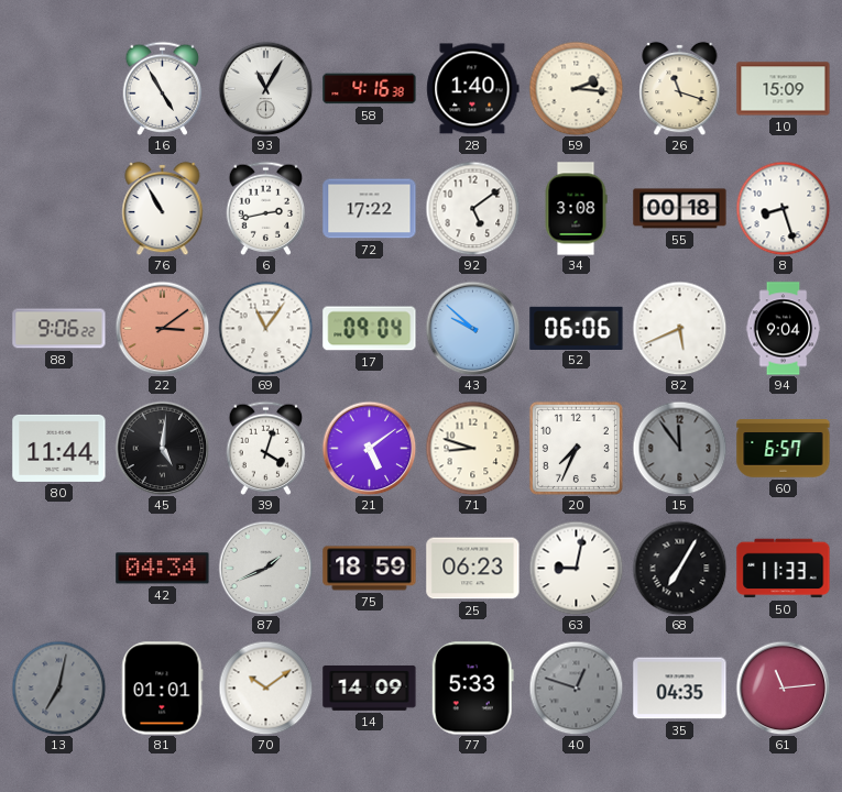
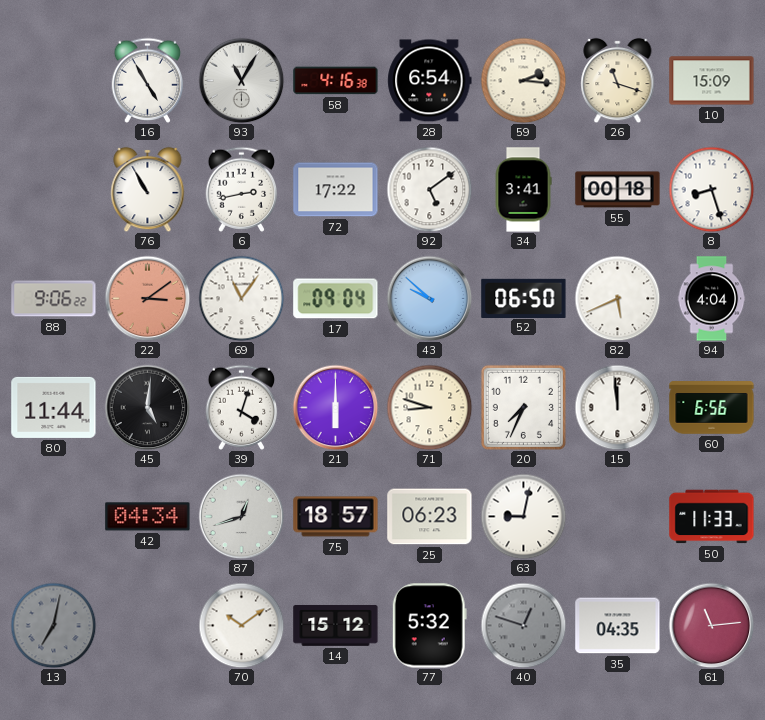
28: 1:40 -> 6:54 (430, 81)
34: 3:08 -> 3:41 (523, 190)
52: 06:06 -> 06:50 (524, 298)
94: 9:04 -> 4:04 (712, 299)
21: 5:09 -> 6:00 (335, 407)
15: 11:54 -> 11:59 (617, 407)
15 dial: grey -> white (617, 407)
60: 6:57 -> 6:56 (712, 408)
87: 1:41 -> 12:42 (241, 516)
75: 18:59 -> 18:57 (336, 517)
68: 7:05 -> none (679, 568)
81: 01:01 -> none (163, 689)
14: 14:09 -> 15:12 (336, 625)
77: 5:33 -> 5:32 (429, 626)
